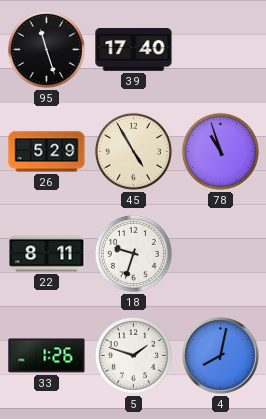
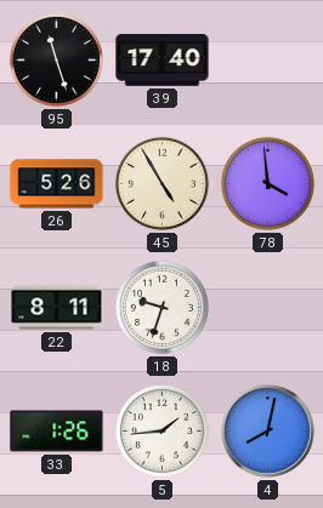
26: 5:29 -> 5:26 (57, 184)
78: 10:57 -> 3:59 (267, 183)
5: 1:48 -> 1:44 (161, 430)
